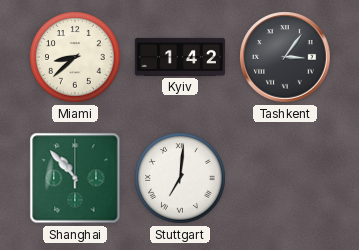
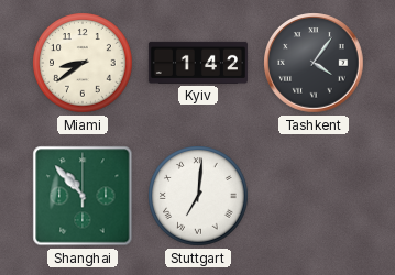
Miami: 8:38 -> 8:39 (83, 63)
Tashkent: 3:06 -> 4:06 (314, 63)
